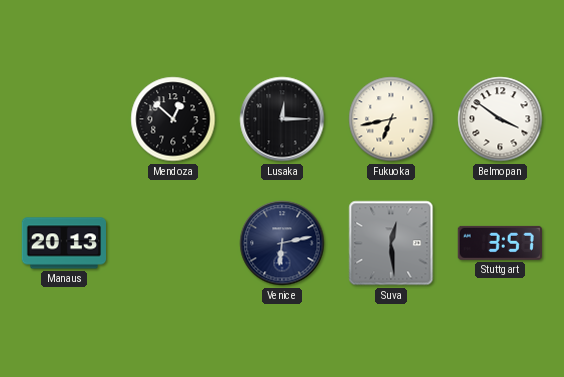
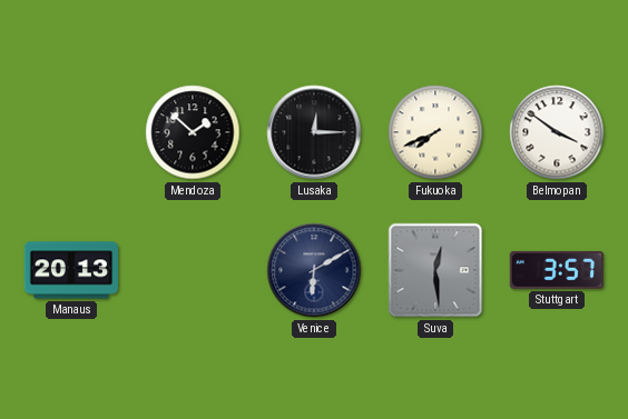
Mendoza: 12:52 -> 1:52 (193, 132)
Fukuoka: 6:43 -> 7:41 (435, 132)
Venice: 6:13 -> 6:10 (314, 270)
